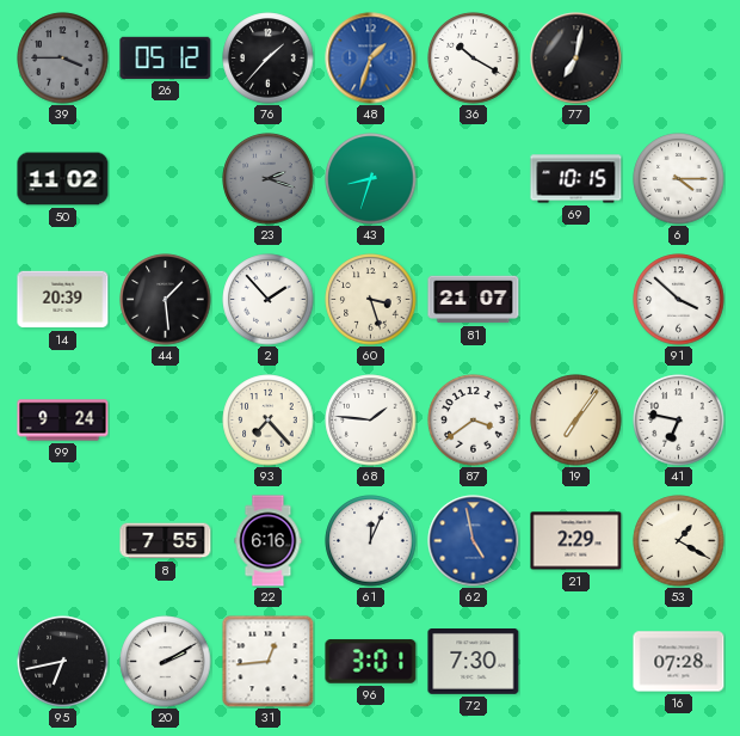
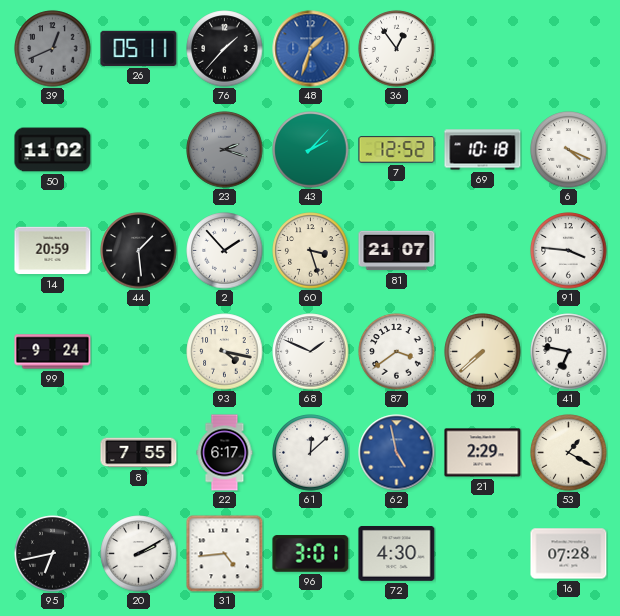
39: 3:45 -> 12:41 (53, 49)
26: 05:12 -> 05:11 (139, 48)
36: 10:20 -> 12:54 (397, 49)
77: 7:02 -> none (576, 59)
43: 8:33 -> 2:07 (311, 150)
7: none -> 12:52 (397, 150)
69: 10:15 -> 10:18 (483, 150)
6: 4:15 -> 4:19 (569, 150)
14: 20:39 -> 20:59 (53, 251)
91: 3:52 -> 3:46 (569, 251)
93: 7:23 -> 4:17 (225, 352)
68: 1:46 -> 1:49 (311, 352)
19: 7:06 -> 7:38 (483, 352)
22: 6:16 -> 6:17 (225, 453)
61: 12:04 -> 12:08 (311, 453)
31: 12:44 -> 4:44 (224, 553)
72: 7:30 -> 4:30 (397, 554)
